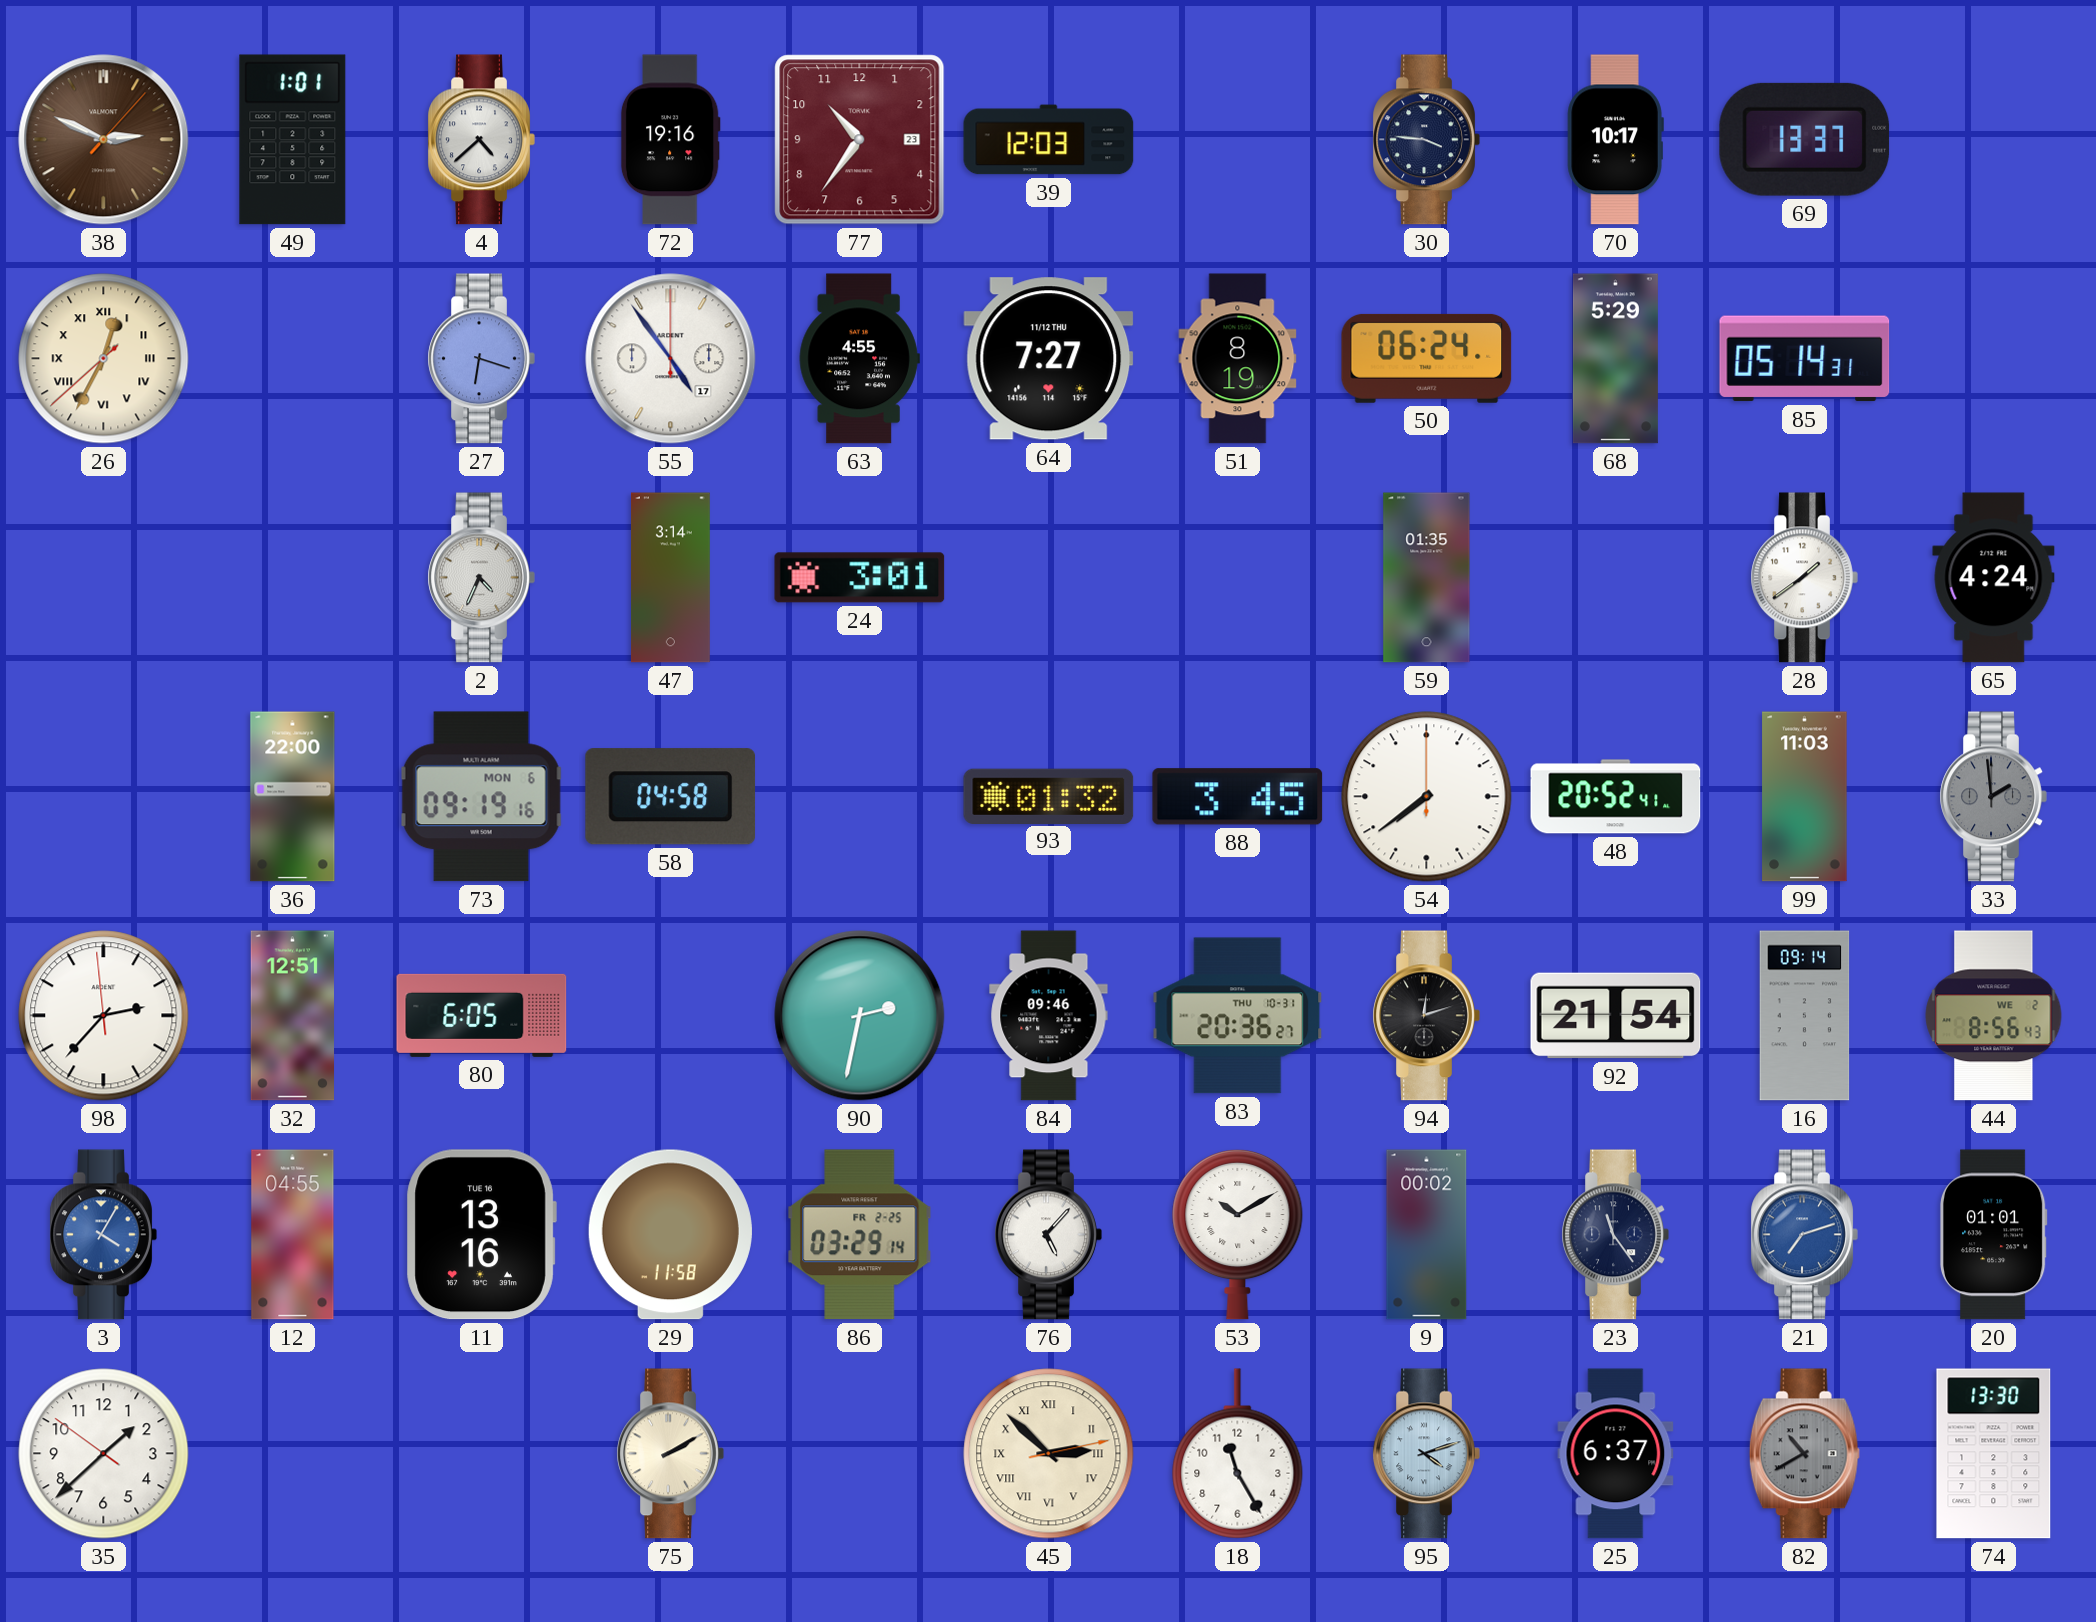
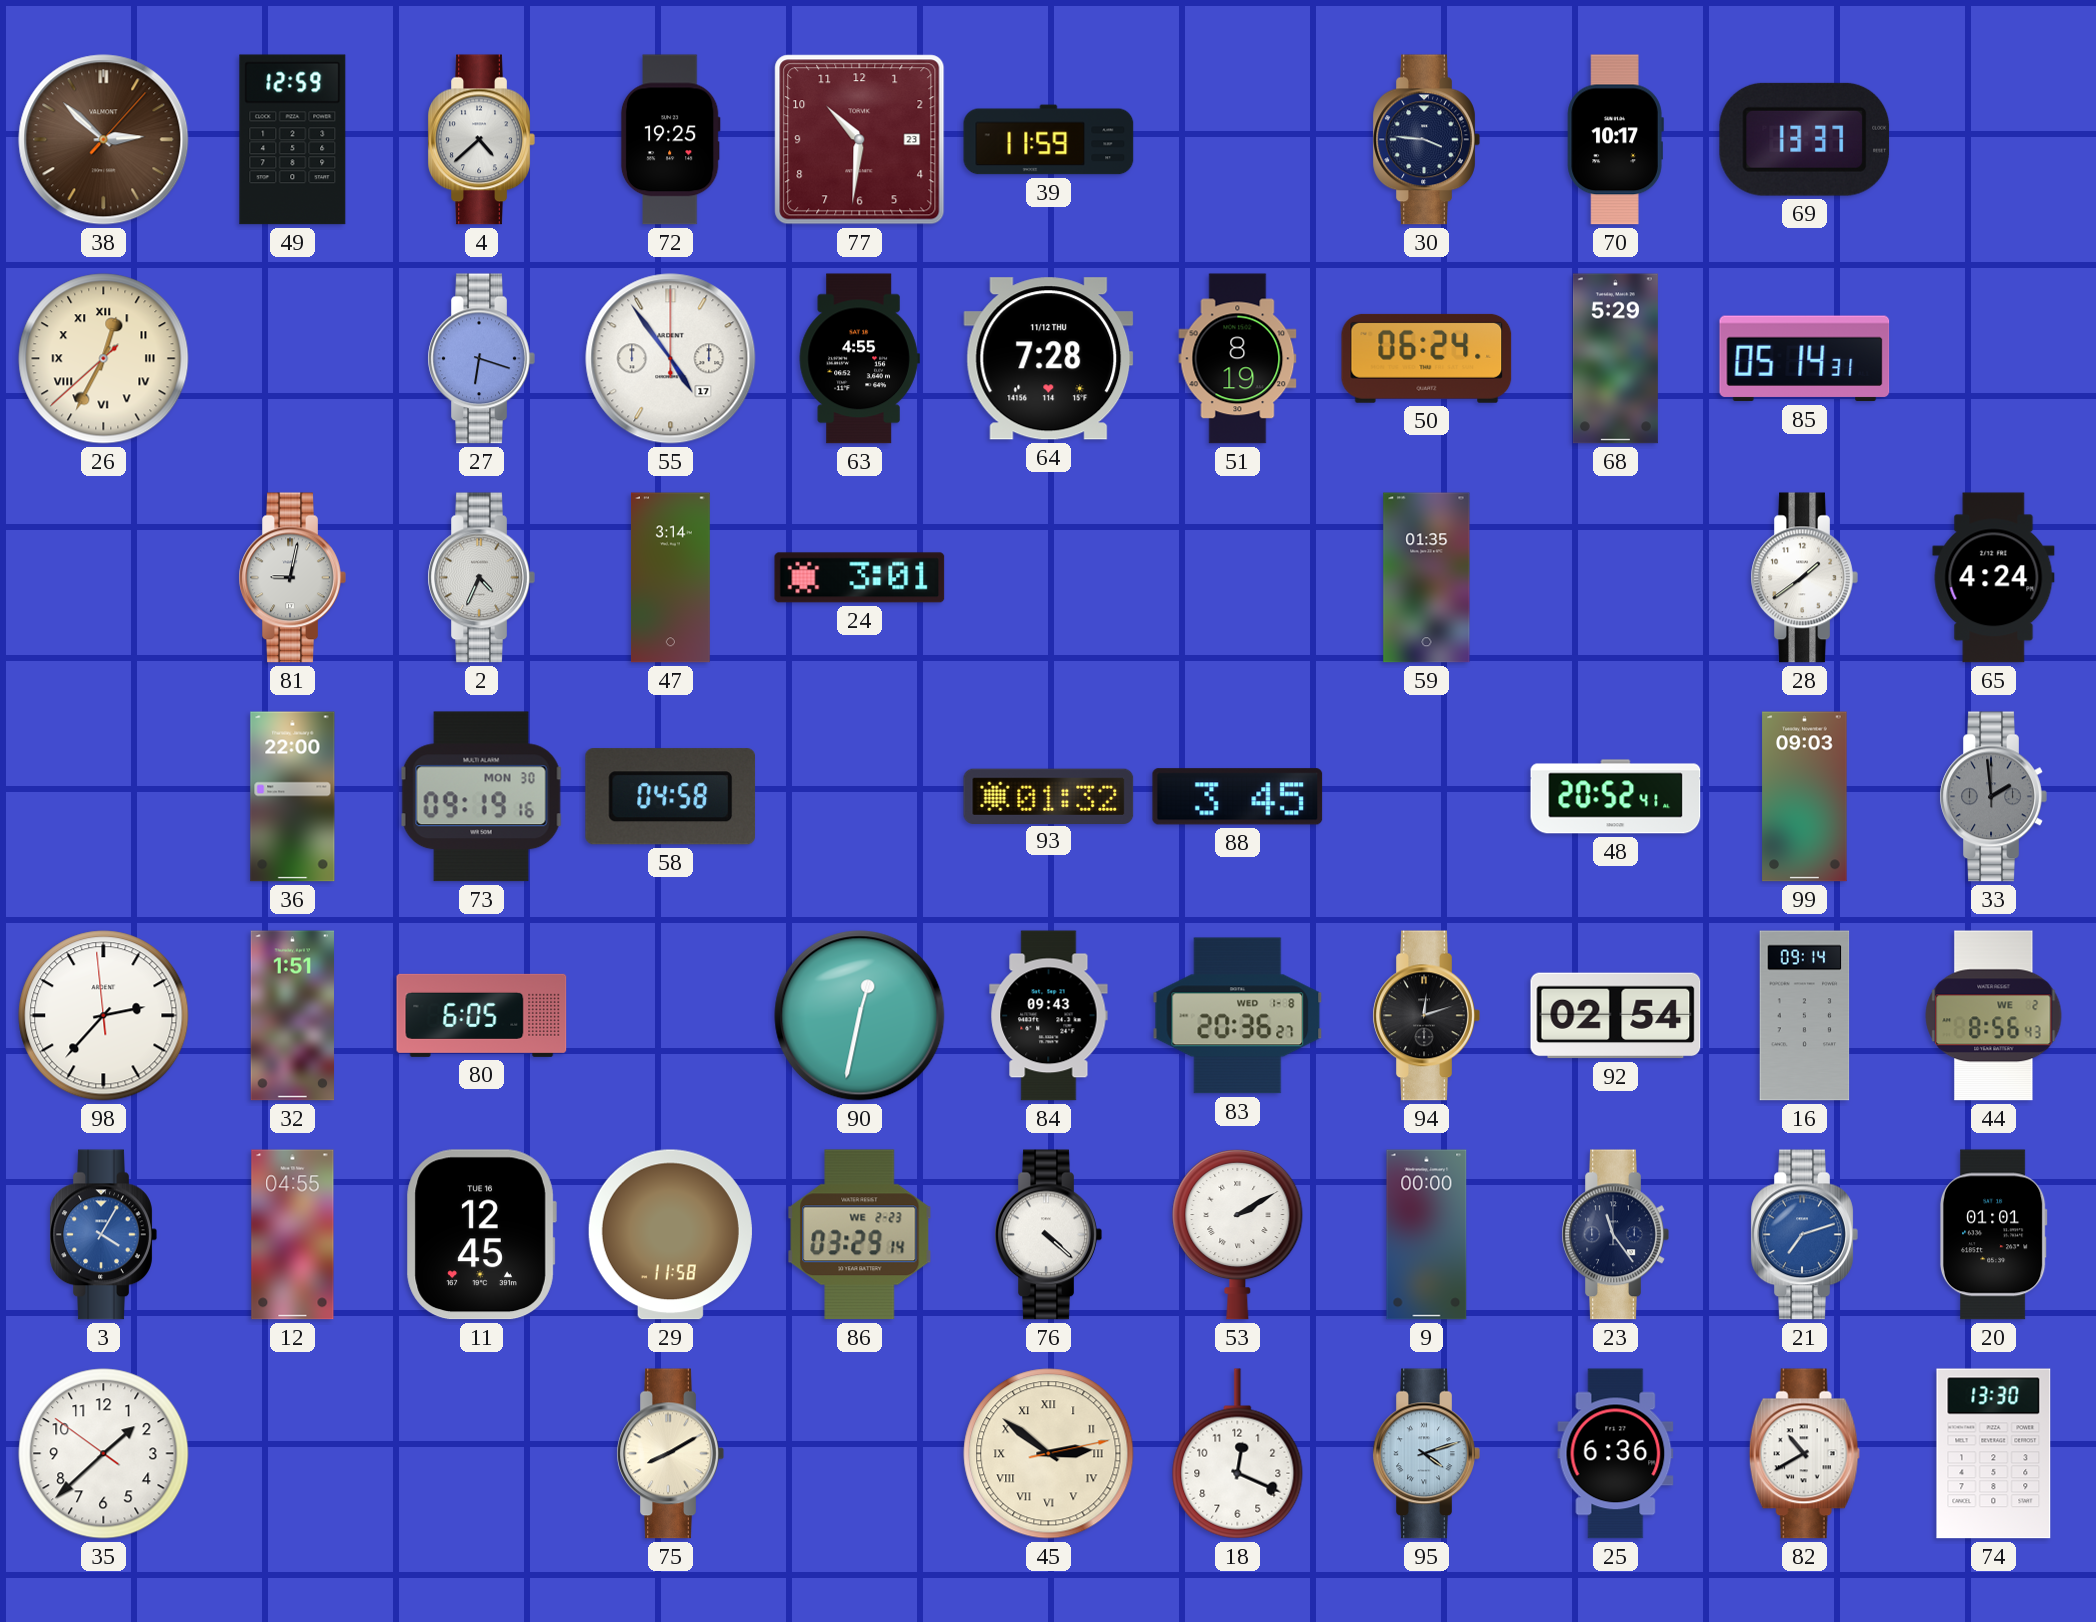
38: 2:49 -> 2:52 (104, 140)
49: 1:01 -> 12:59 (293, 140)
72: 19:16 -> 19:25 (670, 140)
77: 10:36 -> 10:31 (860, 140)
39: 12:03 -> 11:59 (1049, 140)
64: 7:27 -> 7:28 (1049, 359)
81: none -> 9:02 (292, 578)
73 date: MON 6 -> MON 30 (481, 797)
54: 7:39 -> none (1427, 797)
99: 11:03 -> 09:03 (1805, 797)
32: 12:51 -> 1:51 (293, 1016)
90: 2:32 -> 12:32 (860, 1016)
84: 09:46 -> 09:43 (1049, 1016)
83 date: THU 10-31 -> WED 1-8 (1238, 1016)
92: 21:54 -> 02:54 (1616, 1016)
11: 13:16 -> 12:45 (481, 1235)
86 date: FR 2-25 -> WE 2-23 (860, 1235)
76: 5:07 -> 4:22 (1048, 1235)
53: 10:10 -> 2:10 (1238, 1234)
9: 00:02 -> 00:00 (1427, 1235)
75: 2:10 -> 8:10 (670, 1454)
45: 2:52 -> 2:51 (1049, 1454)
18: 11:25 -> 12:19 (1238, 1454)
25: 6:37 -> 6:36 (1616, 1454)
82 dial: grey -> white (1804, 1454)
